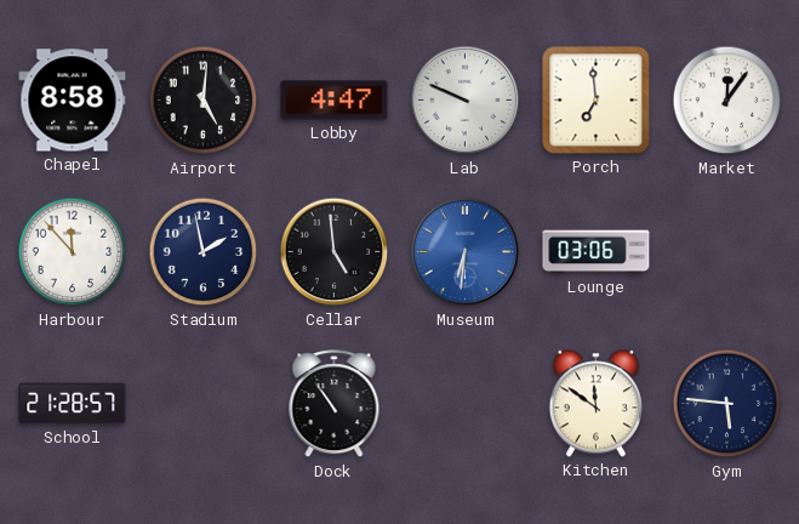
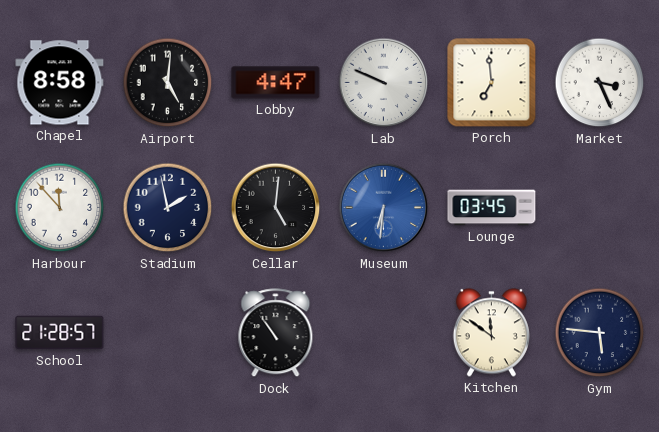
Market: 12:06 -> 3:26 (600, 83)
Cellar: 4:59 -> 5:01 (276, 208)
Lounge: 03:06 -> 03:45 (492, 208)
